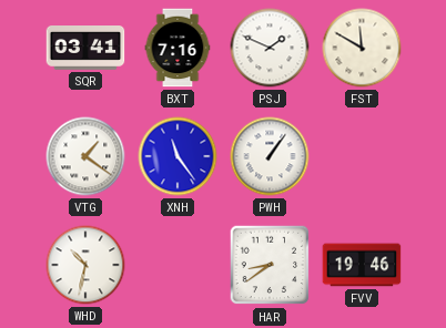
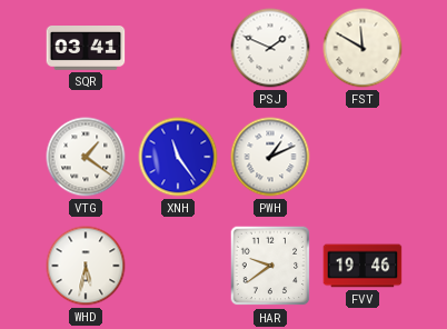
BXT: 7:16 -> none (178, 48)
PWH: 1:06 -> 1:11 (270, 157)
WHD: 10:32 -> 5:32 (86, 266)
HAR: 8:39 -> 9:39 (270, 266)
